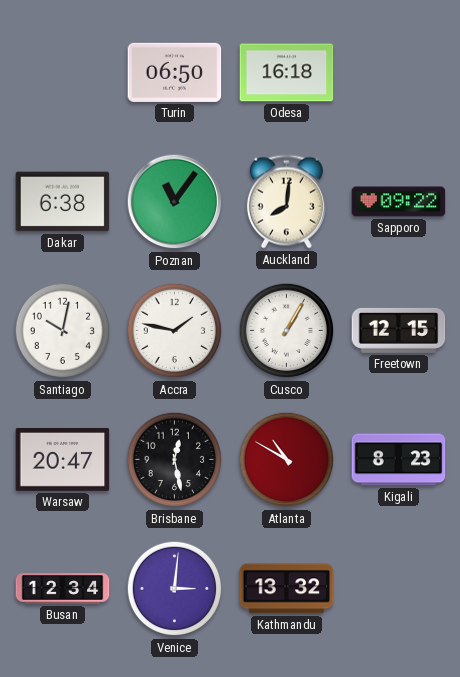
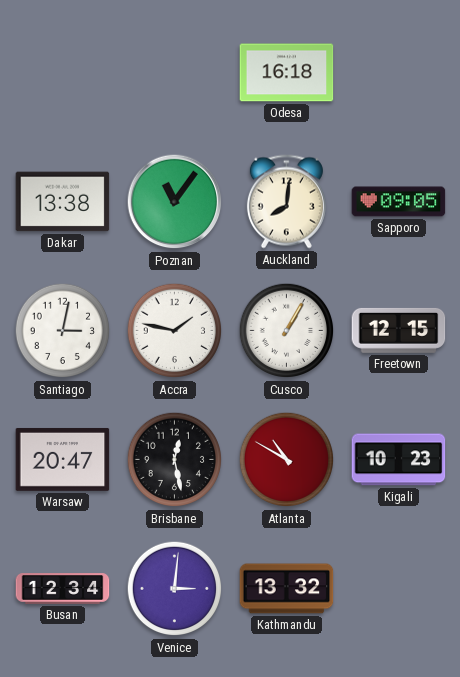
Turin: 06:50 -> none (175, 72)
Dakar: 6:38 -> 13:38 (63, 202)
Sapporo: 09:22 -> 09:05 (399, 202)
Santiago: 10:02 -> 3:02 (63, 331)
Kigali: 8:23 -> 10:23 (399, 460)
